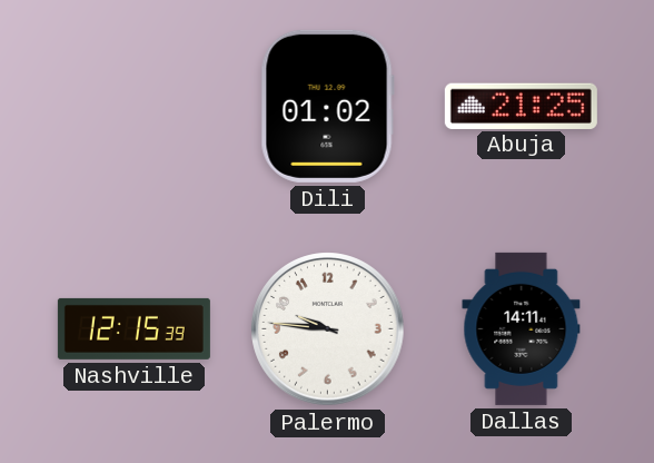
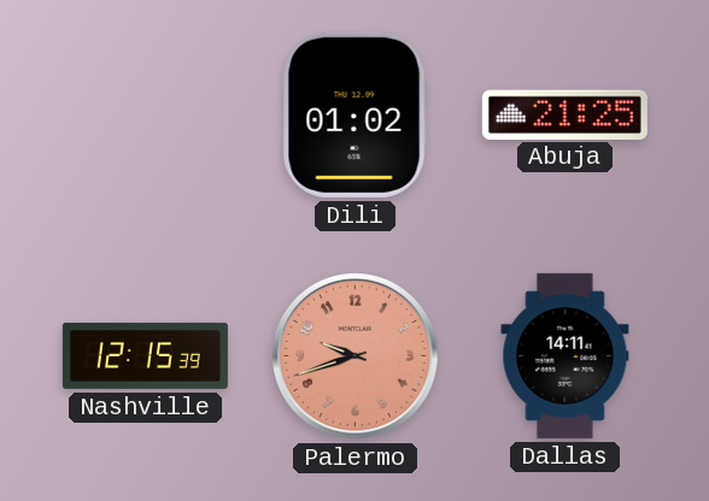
Palermo: 9:46 -> 9:42 (356, 356)
Palermo dial: white -> salmon (356, 356)
